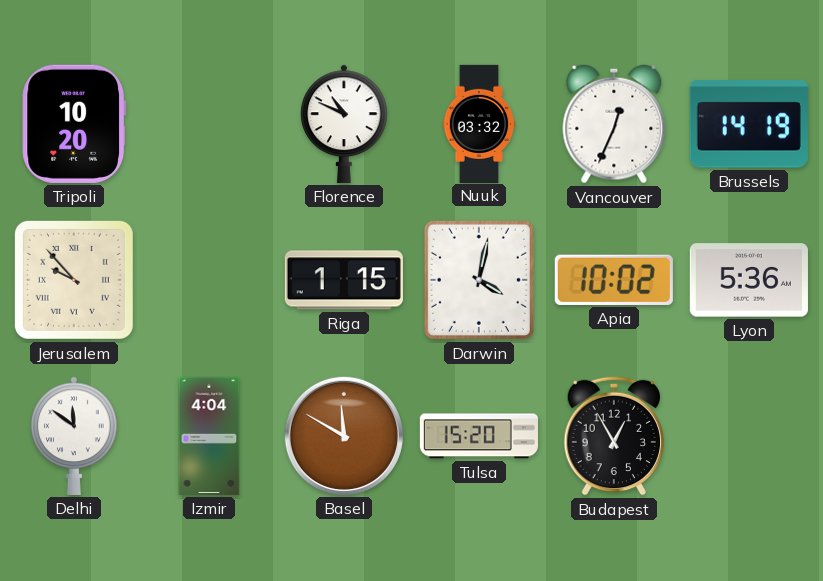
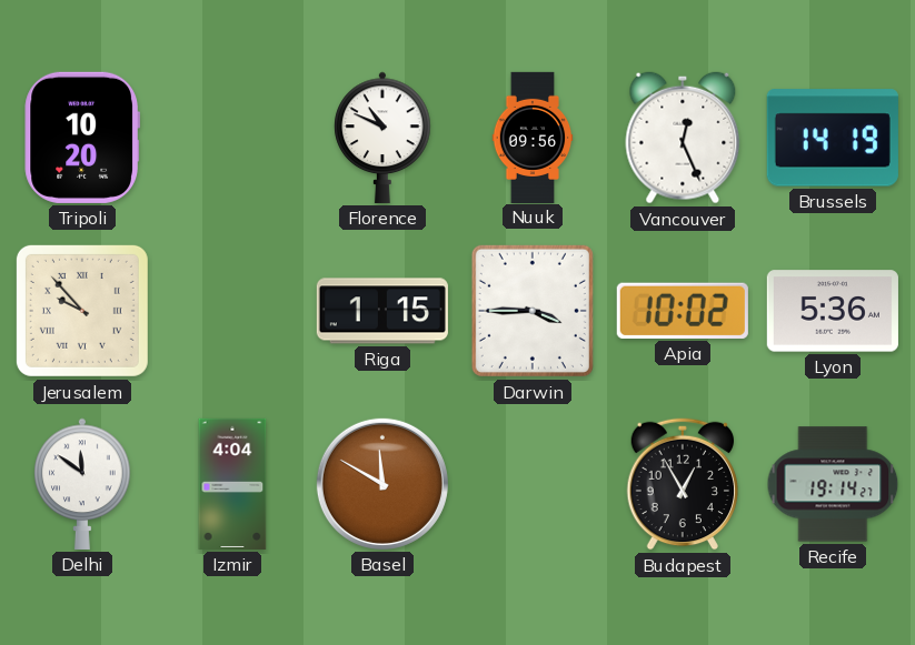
Nuuk: 03:32 -> 09:56 (533, 137)
Vancouver: 12:34 -> 12:26 (683, 138)
Darwin: 4:02 -> 3:45 (533, 311)
Tulsa: 15:20 -> none (479, 436)
Recife: none -> 19:14 (833, 484)
